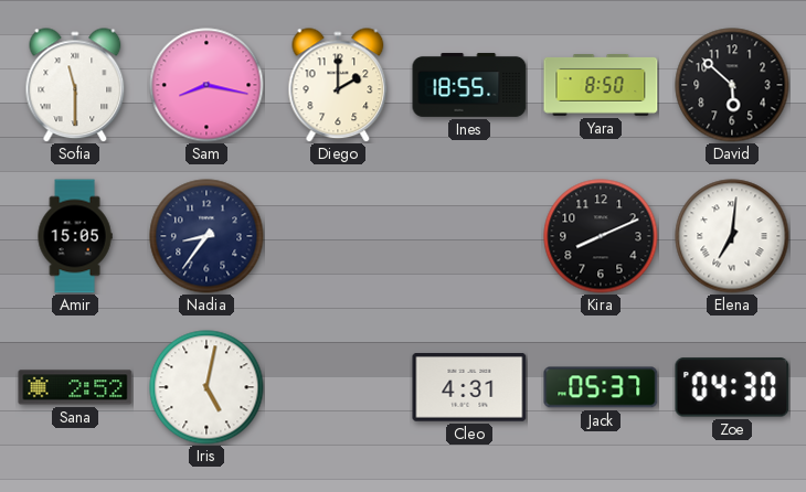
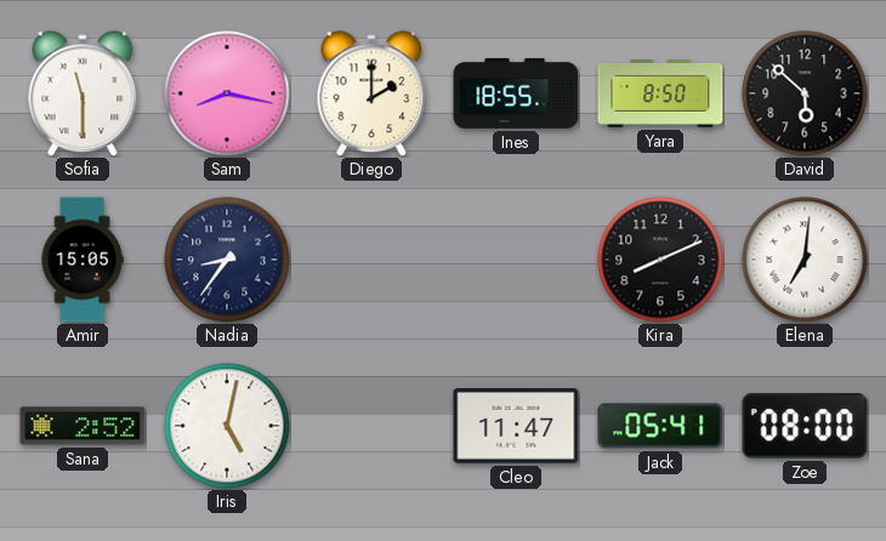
Cleo: 4:31 -> 11:47 (516, 427)
Jack: 05:37 -> 05:41 (660, 426)
Zoe: 04:30 -> 08:00 (805, 426)
